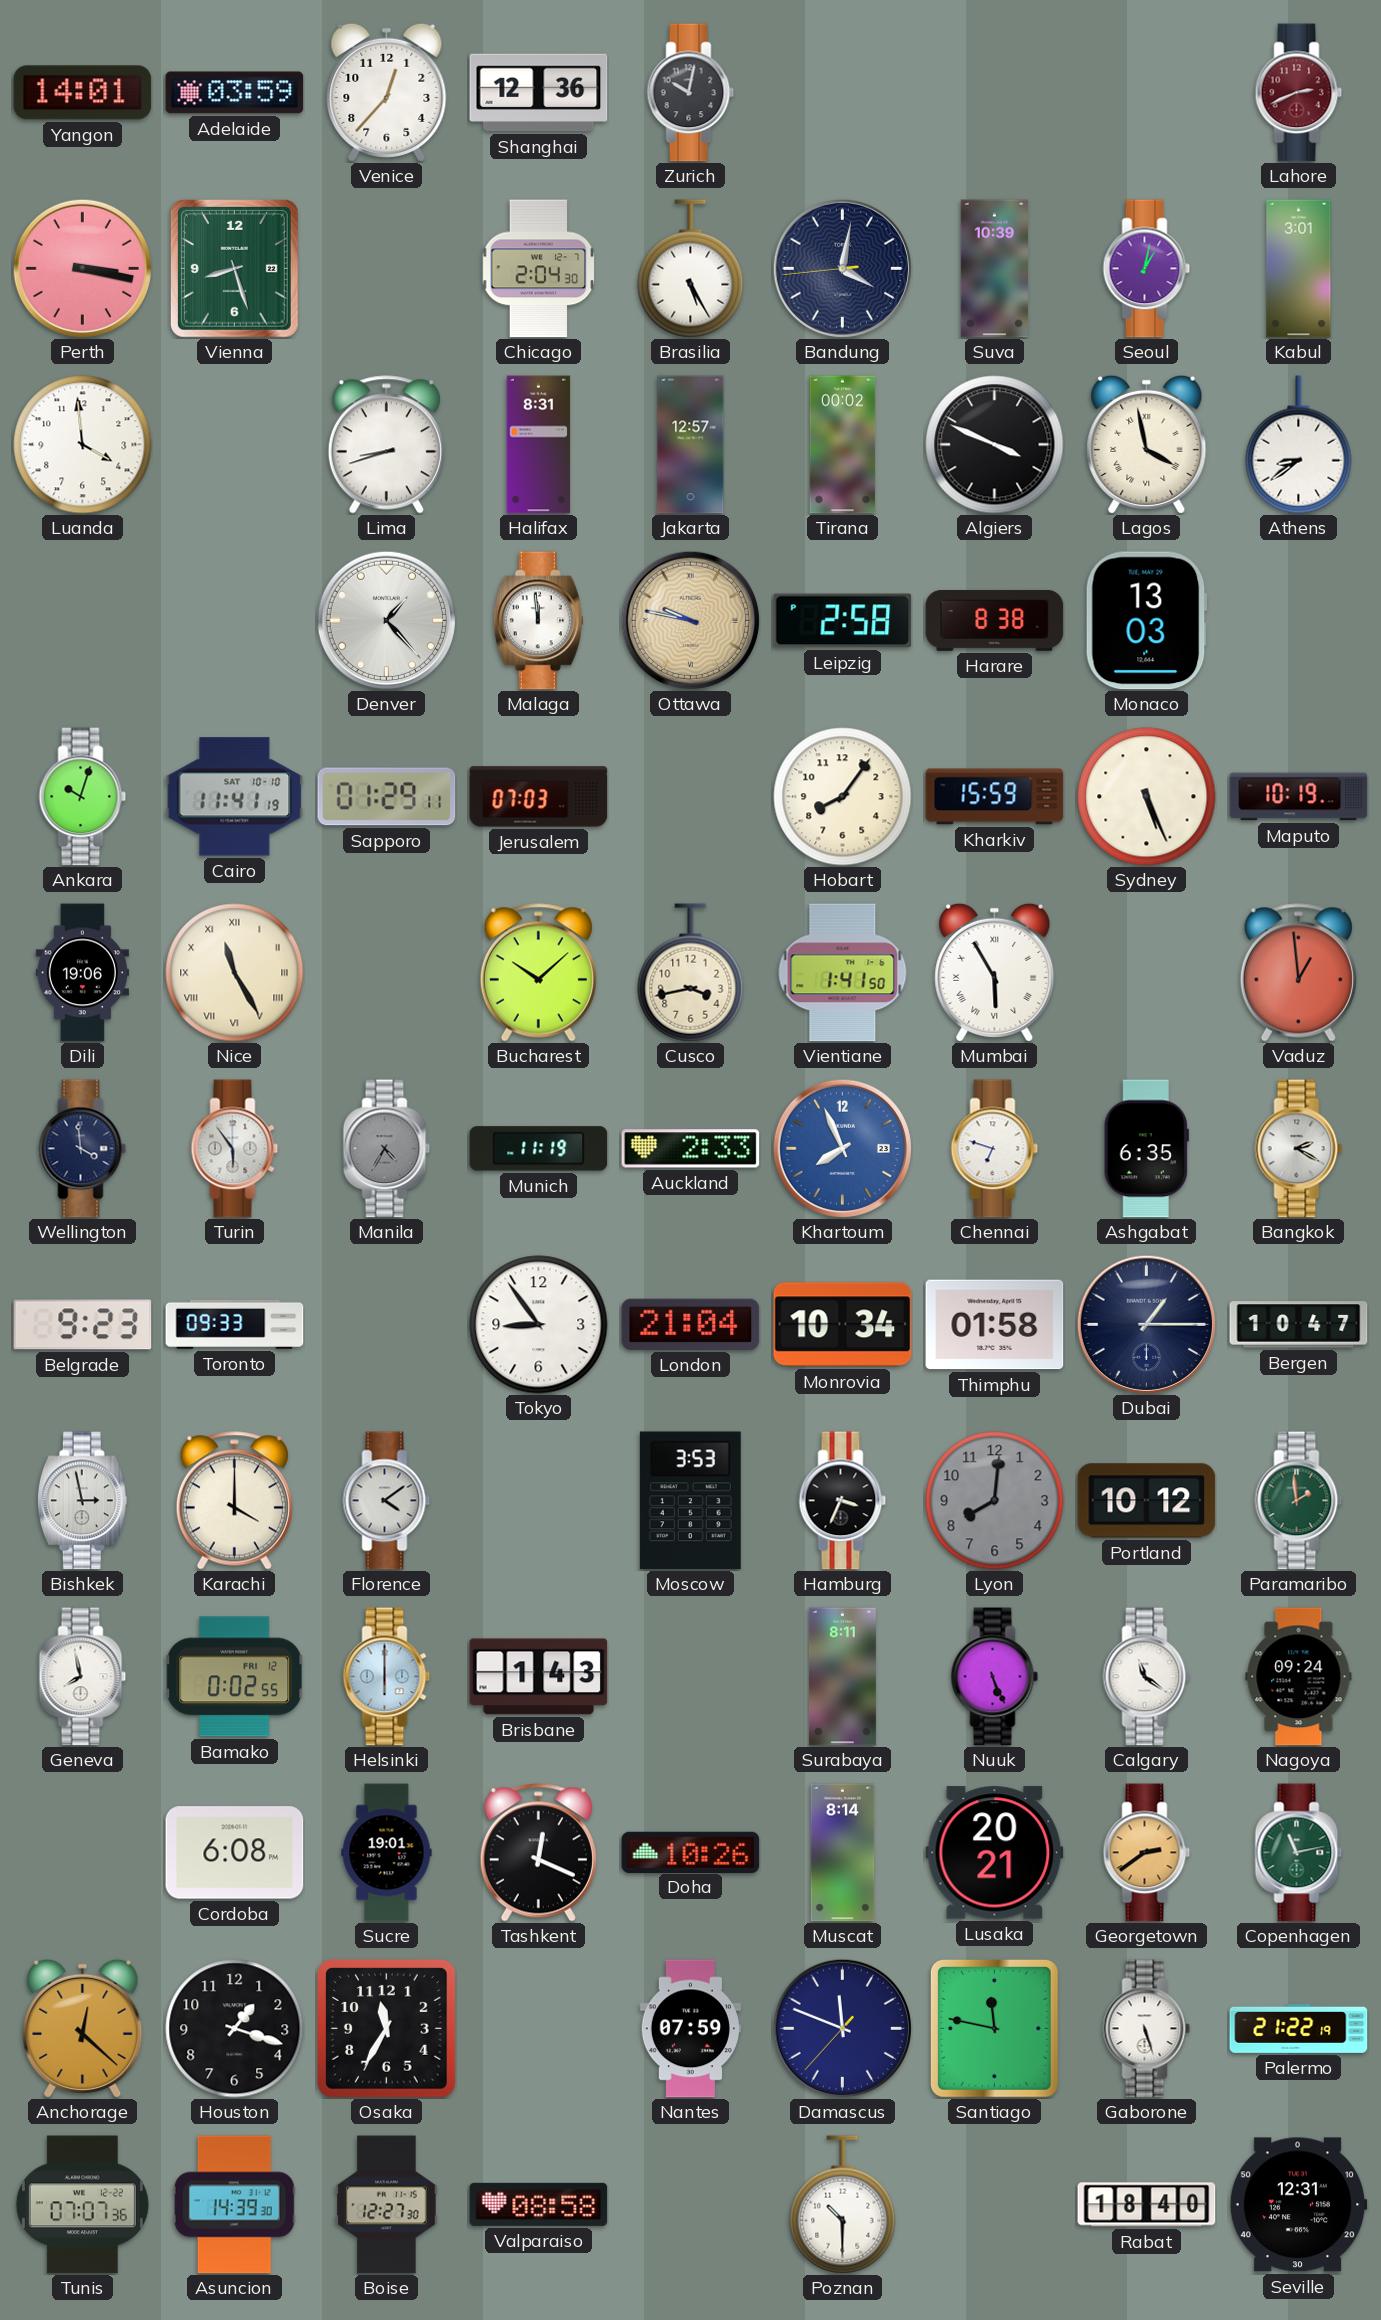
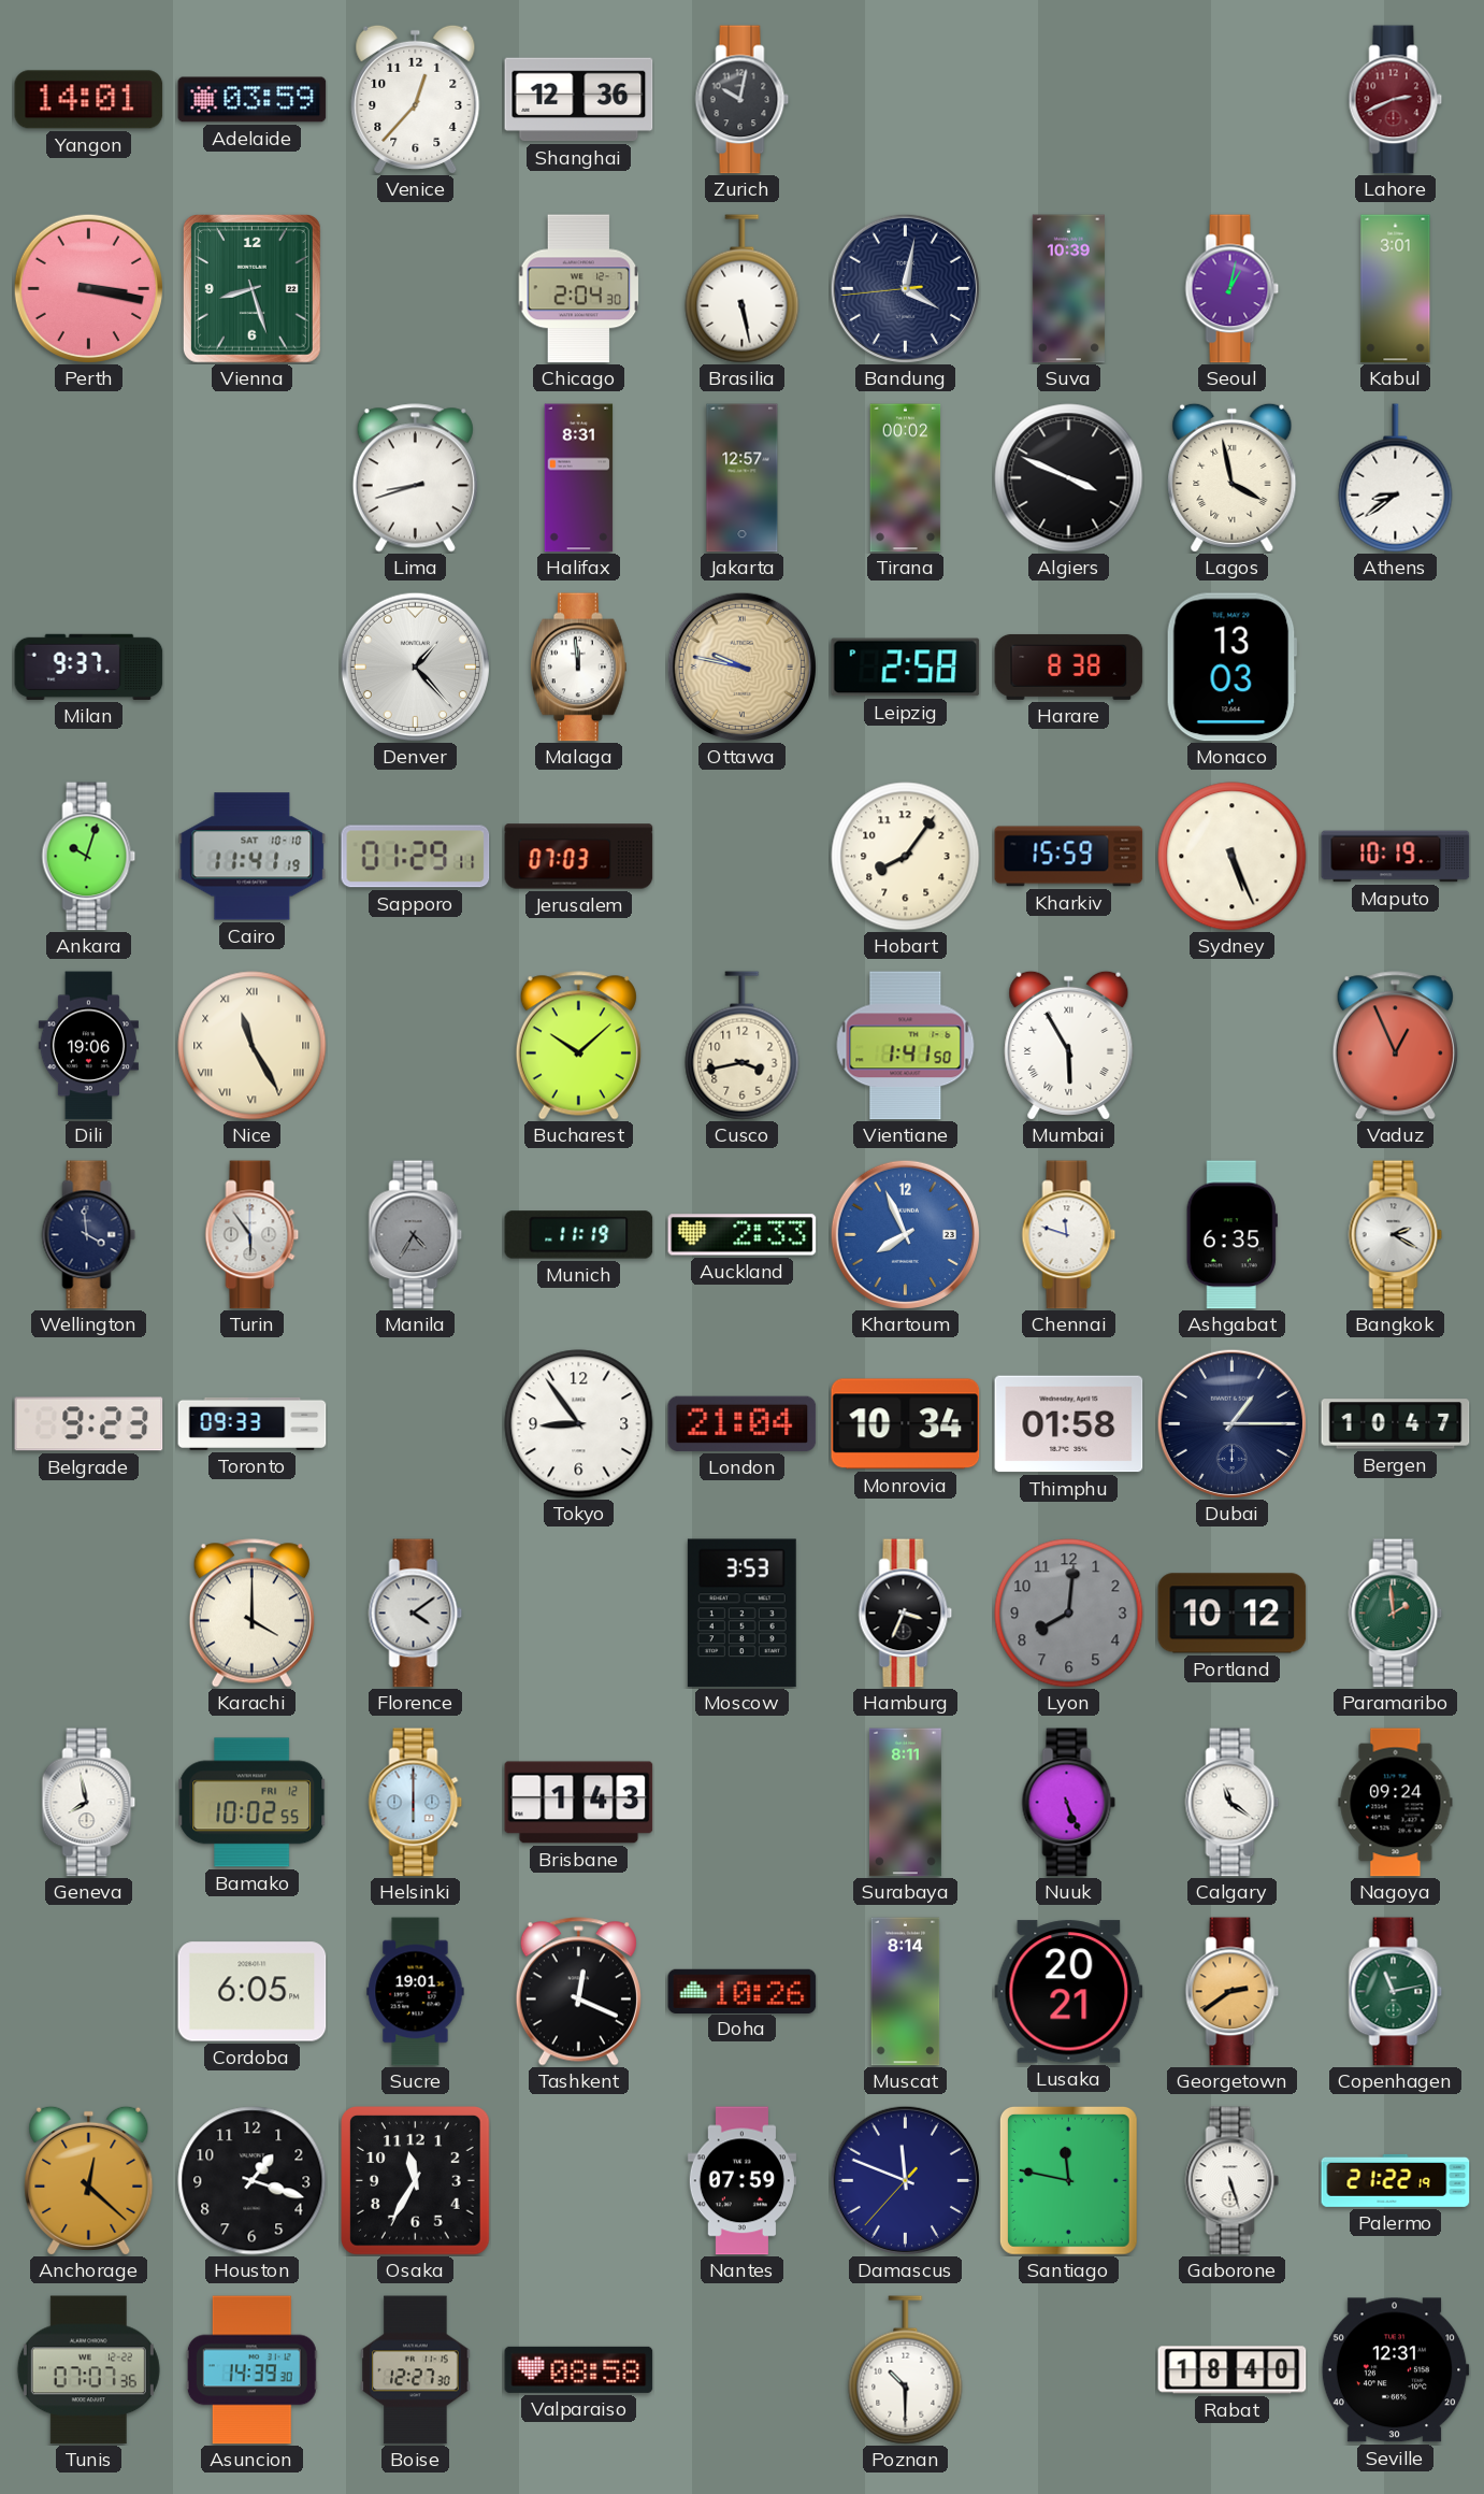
Brasilia: 5:25 -> 5:28 (743, 289)
Luanda: 3:59 -> none (83, 445)
Milan: none -> 9:37 (89, 666)
Vaduz: 12:59 -> 12:56 (1395, 1046)
Chennai: 6:48 -> 11:48 (1069, 1235)
Bishkek: 2:58 -> none (82, 1501)
Bamako: 0:02 -> 10:02 (253, 1803)
Cordoba: 6:08 -> 6:05 (253, 1992)
